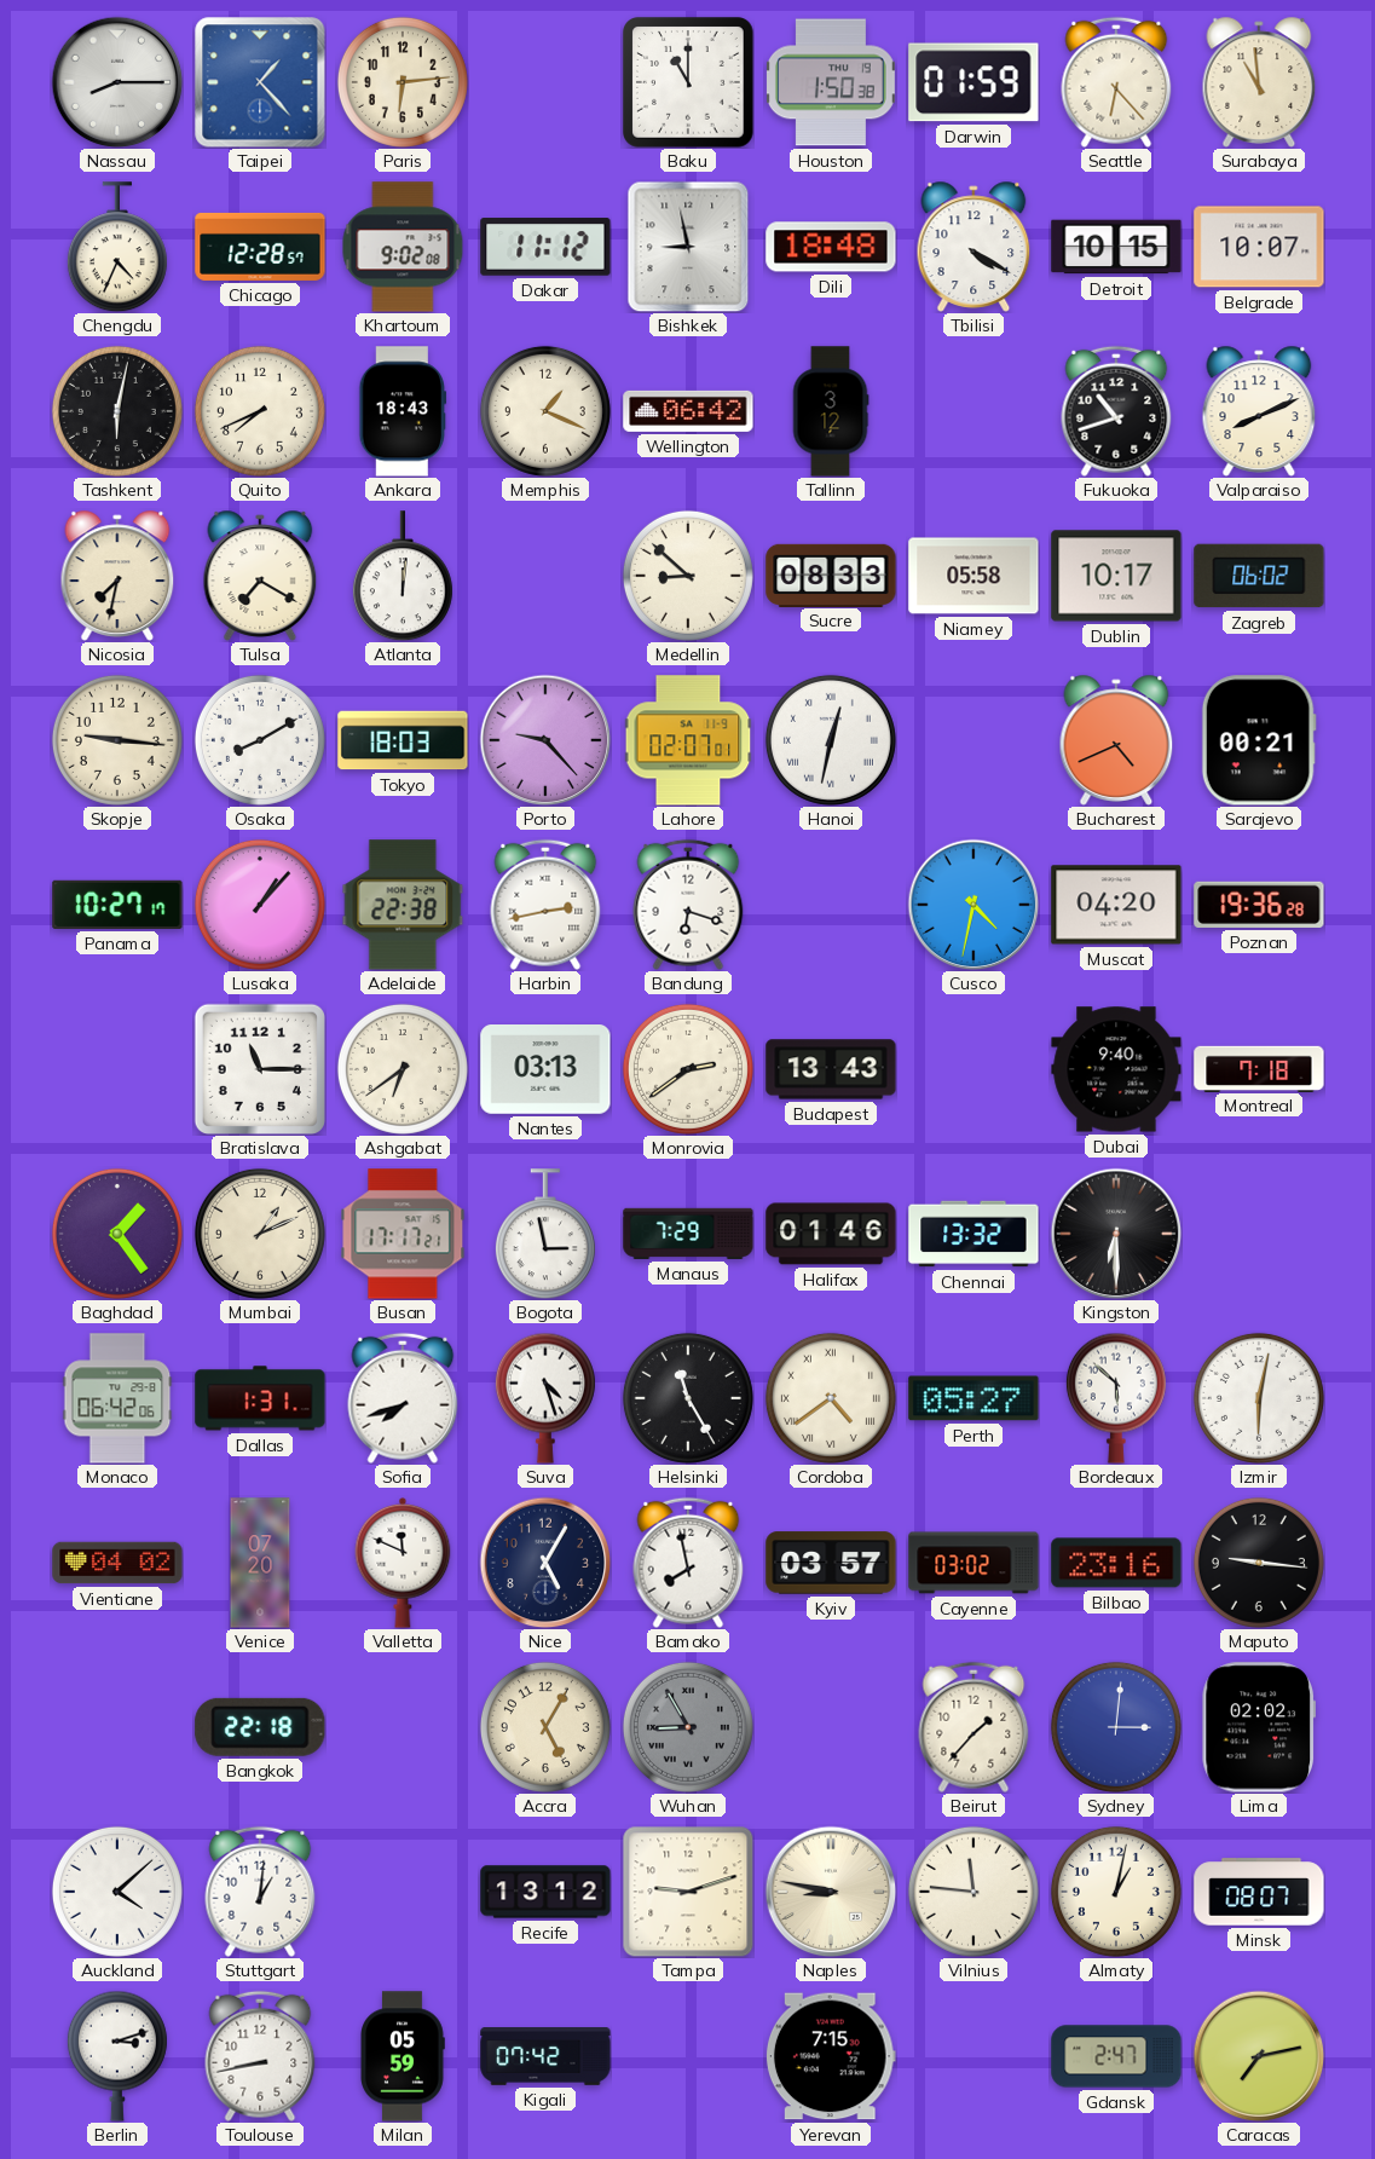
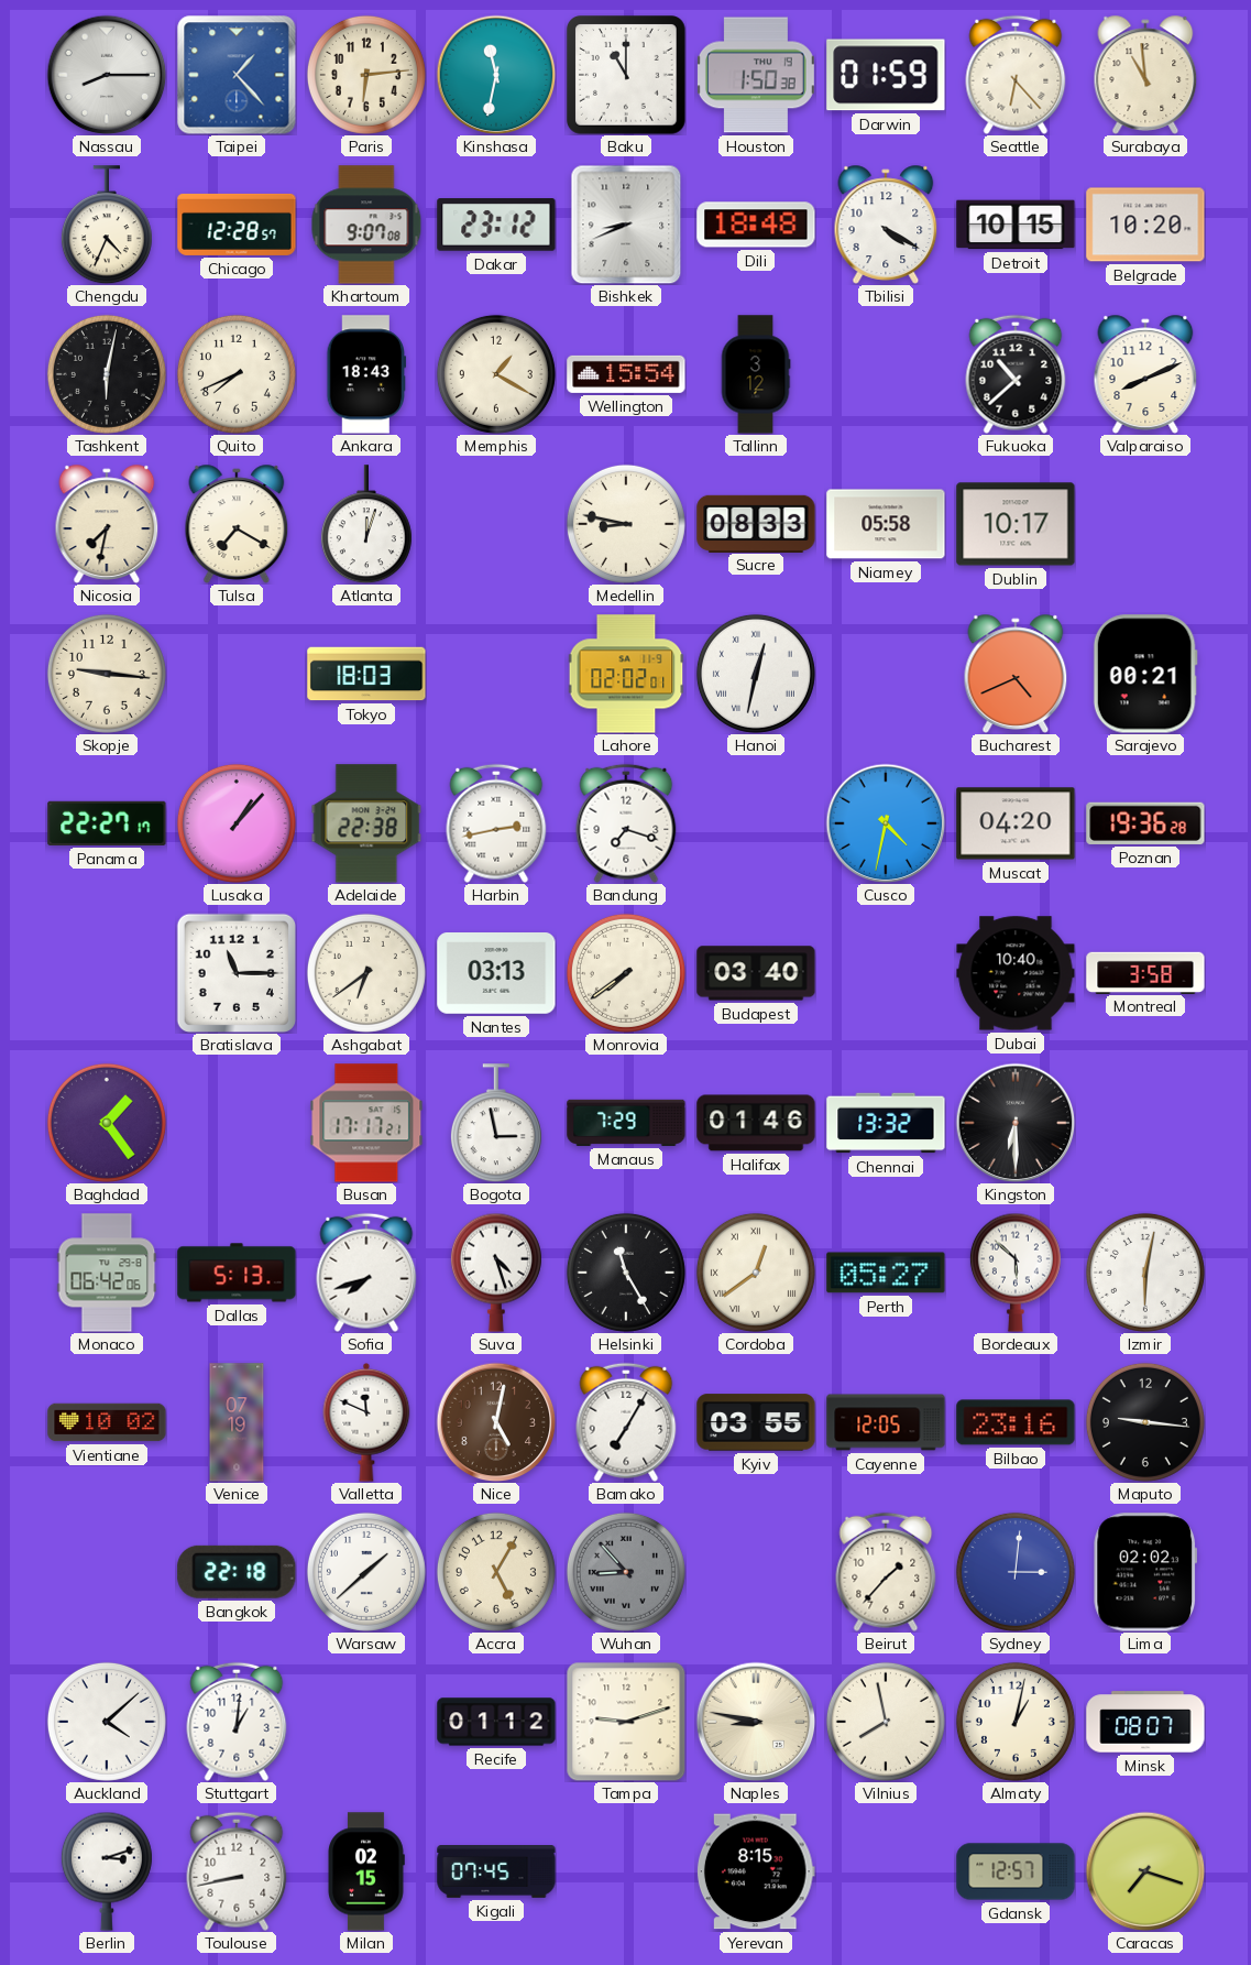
Kinshasa: none -> 11:32 (496, 75)
Khartoum: 9:02 -> 9:07 (366, 225)
Dakar: 11:12 -> 23:12 (496, 225)
Bishkek: 8:58 -> 8:41 (626, 225)
Belgrade: 10:07 -> 10:20 (1145, 225)
Memphis: 1:19 -> 1:20 (496, 374)
Wellington: 06:42 -> 15:54 (626, 374)
Fukuoka: 10:42 -> 10:38 (1016, 374)
Atlanta: 12:01 -> 12:03 (366, 524)
Medellin: 8:52 -> 8:47 (626, 524)
Zagreb: 06:02 -> none (1259, 576)
Osaka: 8:10 -> none (260, 740)
Porto: 9:23 -> none (545, 740)
Lahore: 02:07 -> 02:02 (626, 674)
Panama: 10:27 -> 22:27 (107, 823)
Bandung: 6:18 -> 7:18 (626, 823)
Monrovia: 2:39 -> 7:39 (626, 973)
Budapest: 13:43 -> 03:40 (756, 973)
Dubai: 9:40 -> 10:40 (1016, 973)
Montreal: 7:18 -> 3:58 (1145, 972)
Mumbai: 1:11 -> none (260, 1234)
Dallas: 1:31 -> 5:13 (237, 1273)
Cordoba: 4:39 -> 12:39 (756, 1273)
Vientiane: 04:02 -> 10:02 (107, 1422)
Venice: 07:20 -> 07:19 (237, 1422)
Nice: 5:05 -> 5:02 (496, 1422)
Nice dial: navy -> brown (496, 1422)
Bamako: 7:58 -> 7:05 (626, 1422)
Kyiv: 03:57 -> 03:55 (756, 1422)
Cayenne: 03:02 -> 12:05 (886, 1422)
Warsaw: none -> 1:38 (366, 1572)
Wuhan: 8:55 -> 8:53 (626, 1572)
Recife: 13:12 -> 01:12 (496, 1722)
Vilnius: 11:46 -> 7:58 (886, 1722)
Milan: 05:59 -> 02:15 (366, 1871)
Kigali: 07:42 -> 07:45 (496, 1873)
Yerevan: 7:15 -> 8:15 (756, 1871)
Gdansk: 2:47 -> 12:57 (1016, 1871)
Caracas: 7:13 -> 7:18 (1145, 1871)
